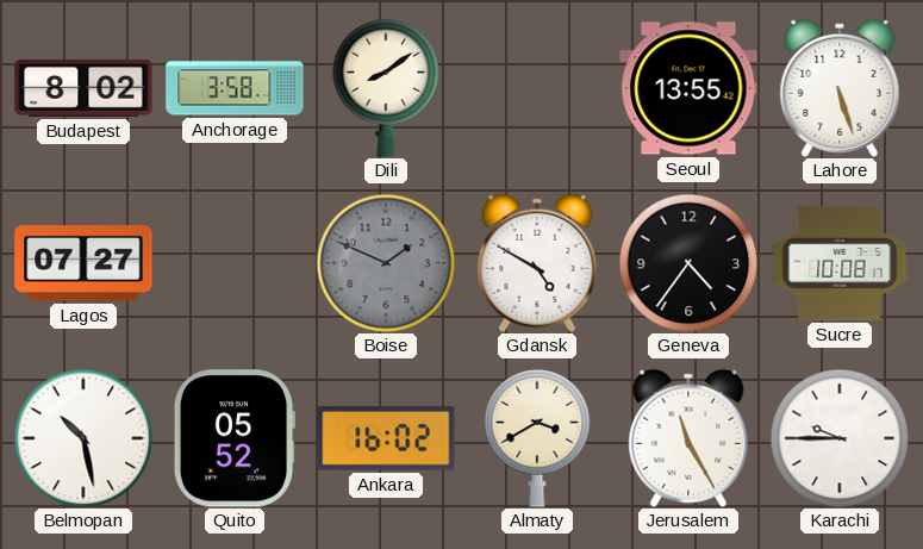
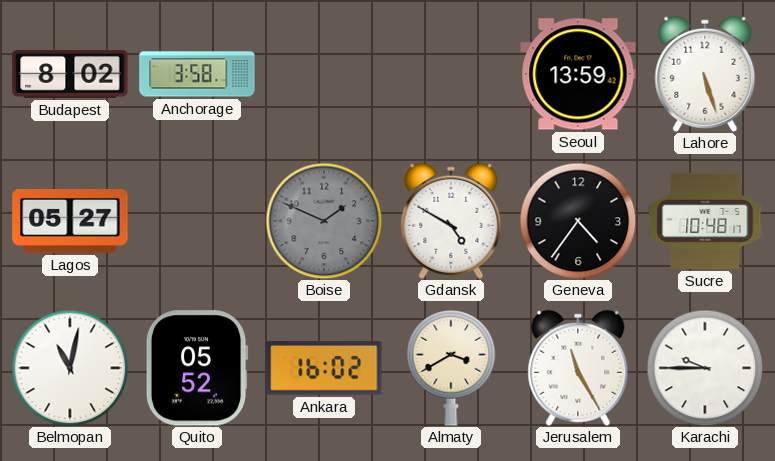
Dili: 8:09 -> none (386, 89)
Seoul: 13:55 -> 13:59 (578, 74)
Lagos: 07:27 -> 05:27 (70, 222)
Sucre: 10:08 -> 10:48 (705, 221)
Belmopan: 10:28 -> 11:02 (70, 368)
